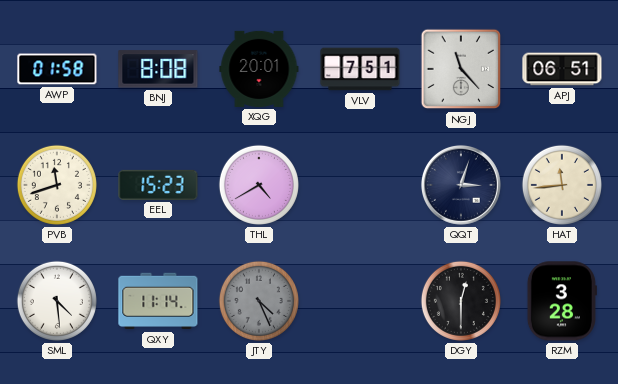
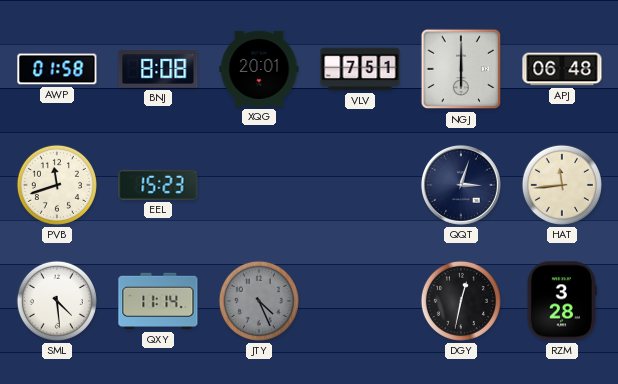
NGJ: 11:23 -> 6:00 (461, 69)
APJ: 06:51 -> 06:48 (562, 69)
THL: 4:40 -> none (259, 185)
DGY: 12:30 -> 12:32 (461, 301)
